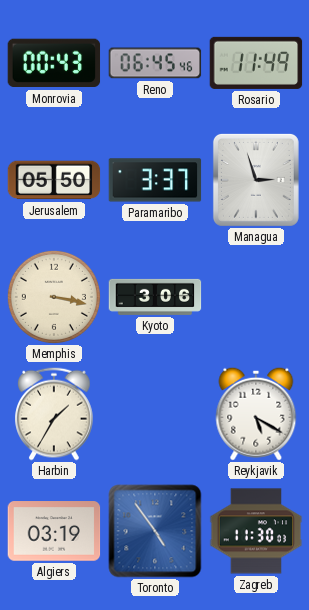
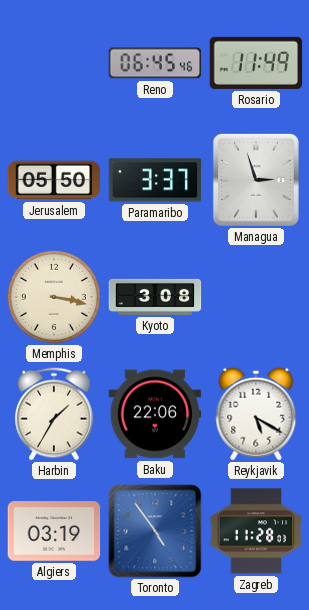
Monrovia: 00:43 -> none (54, 63)
Kyoto: 3:06 -> 3:08 (155, 297)
Baku: none -> 22:06 (155, 414)
Zagreb: 11:30 -> 11:28 (256, 531)
